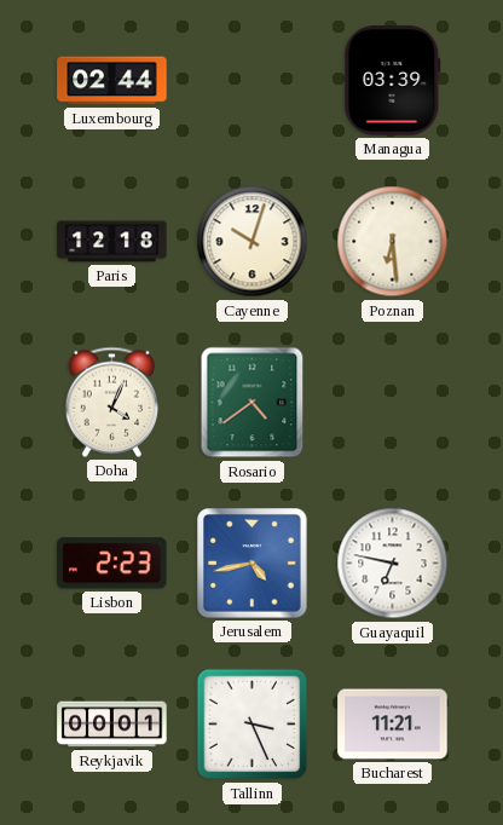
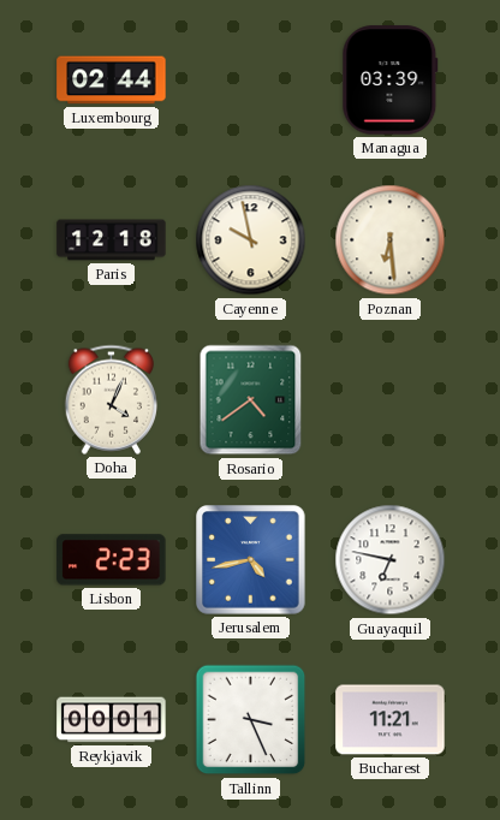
Cayenne: 10:03 -> 9:58 (251, 240)
